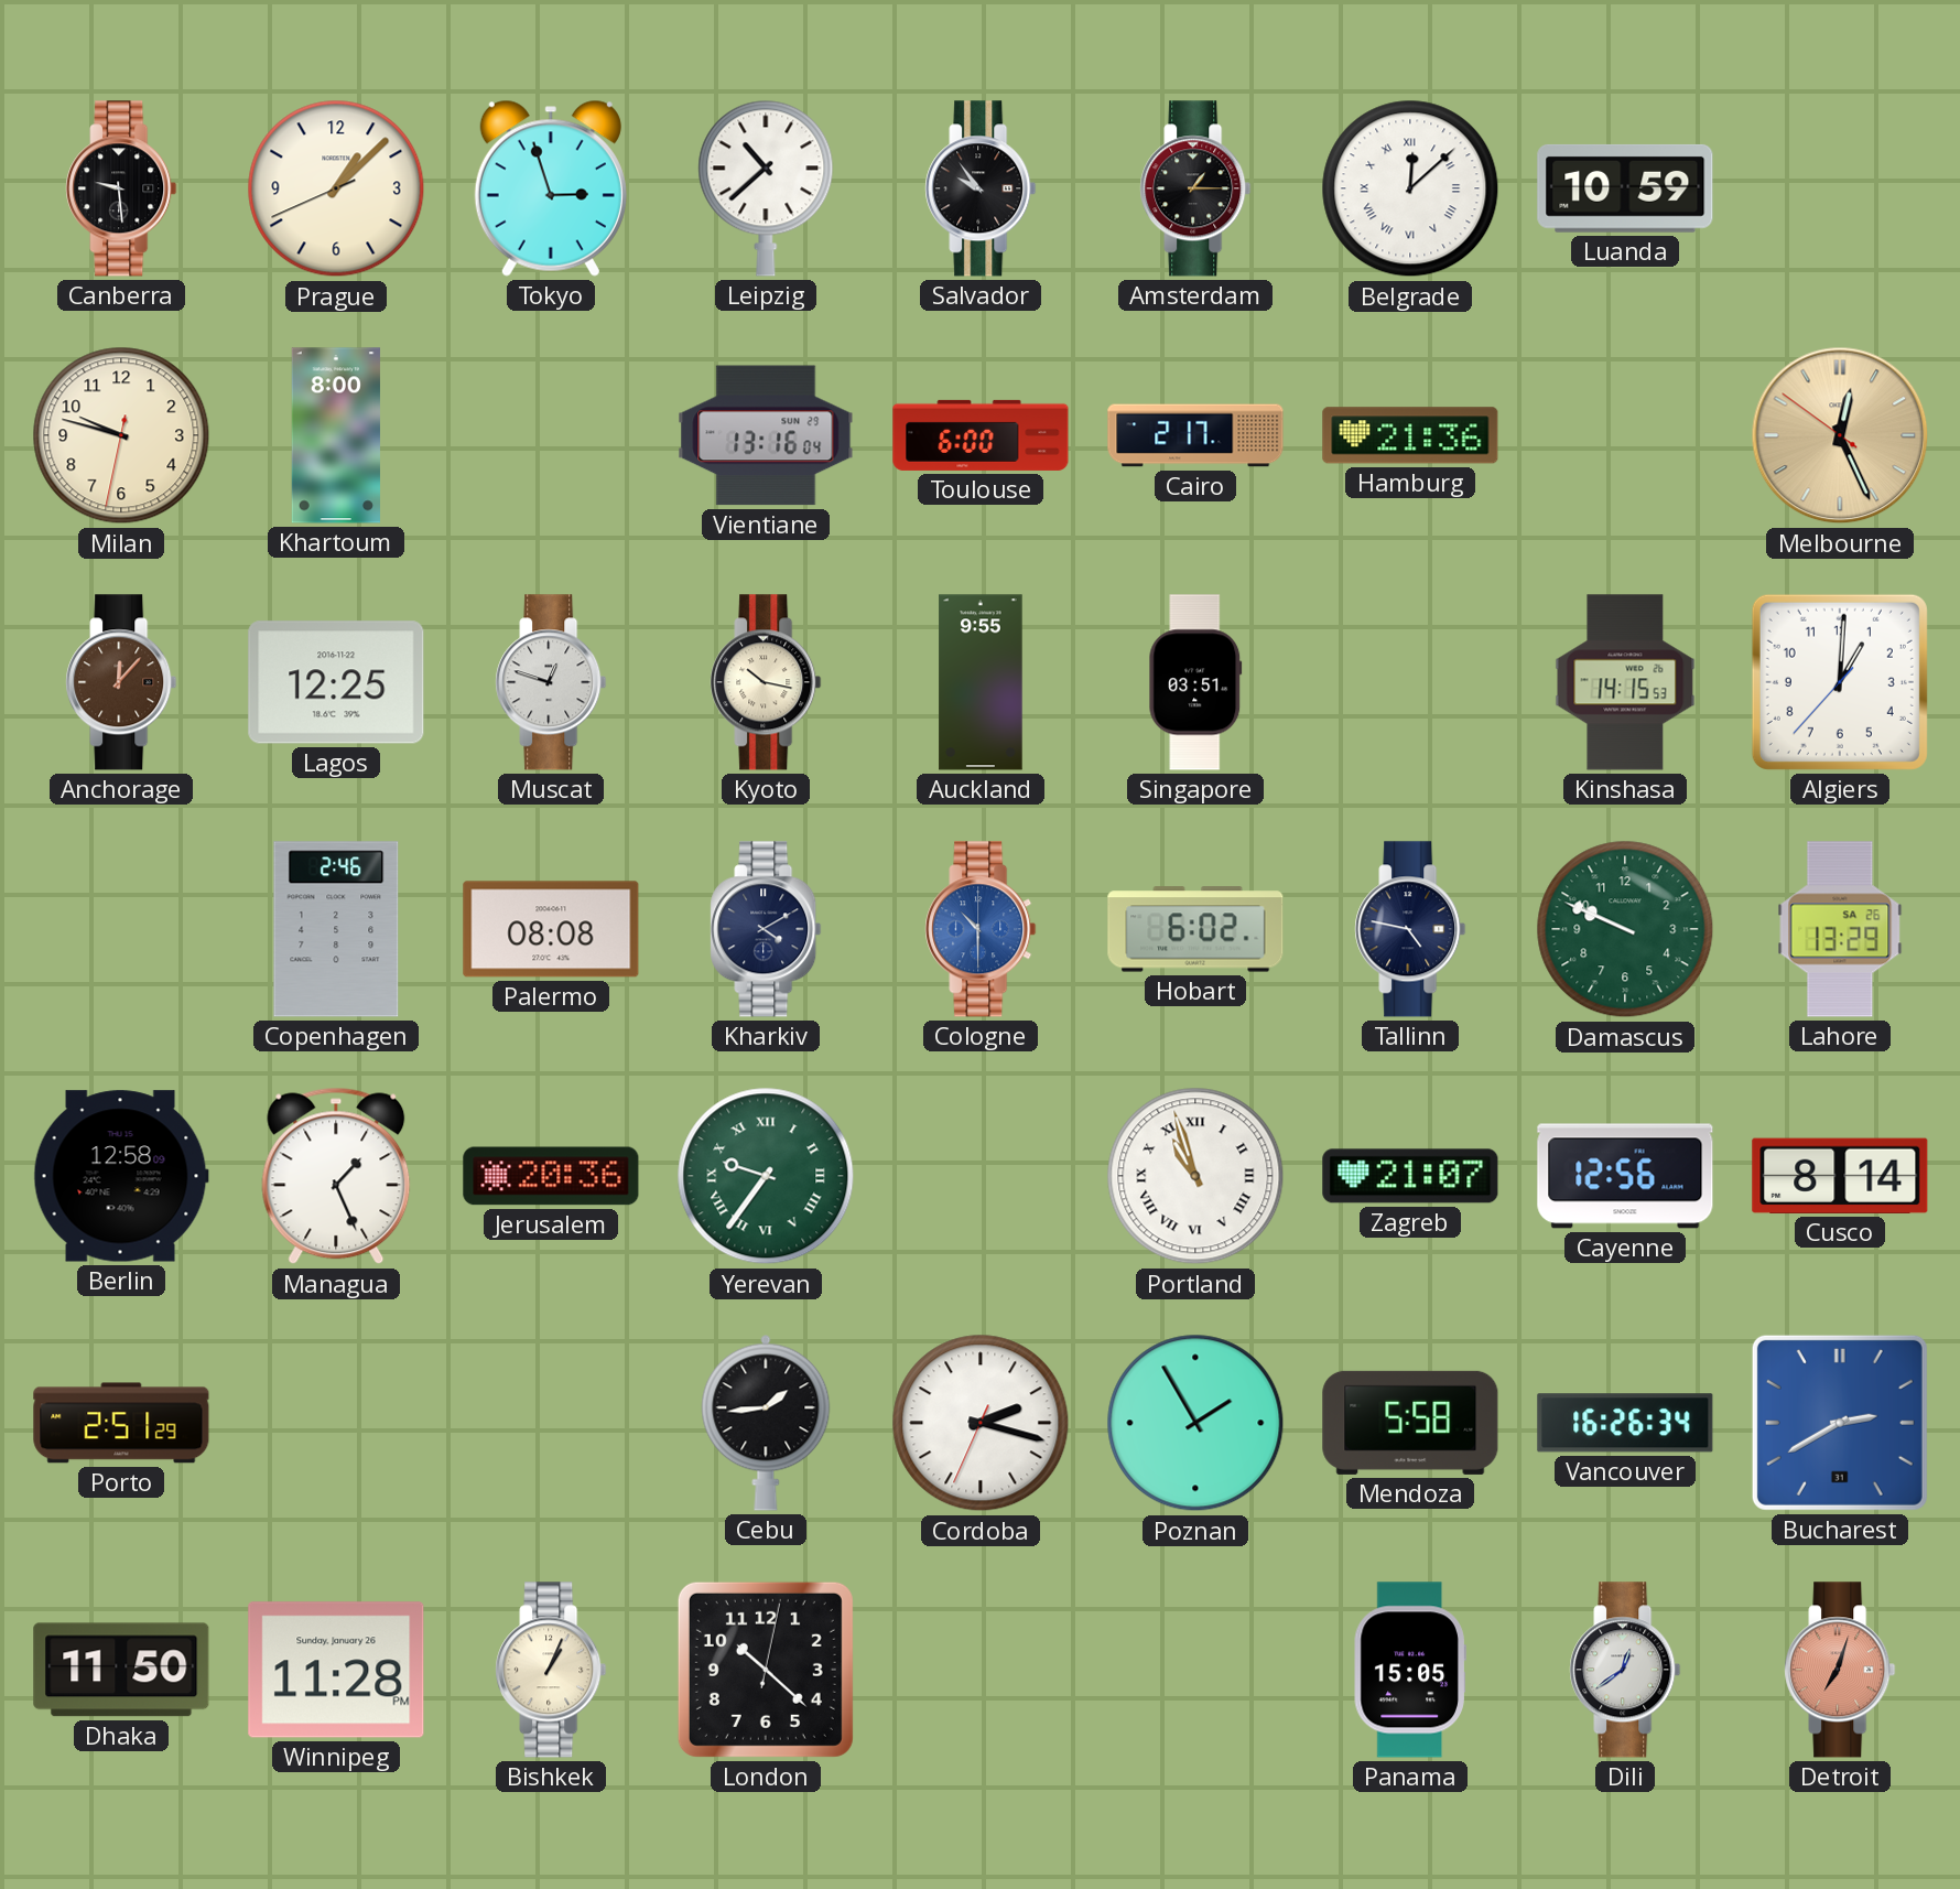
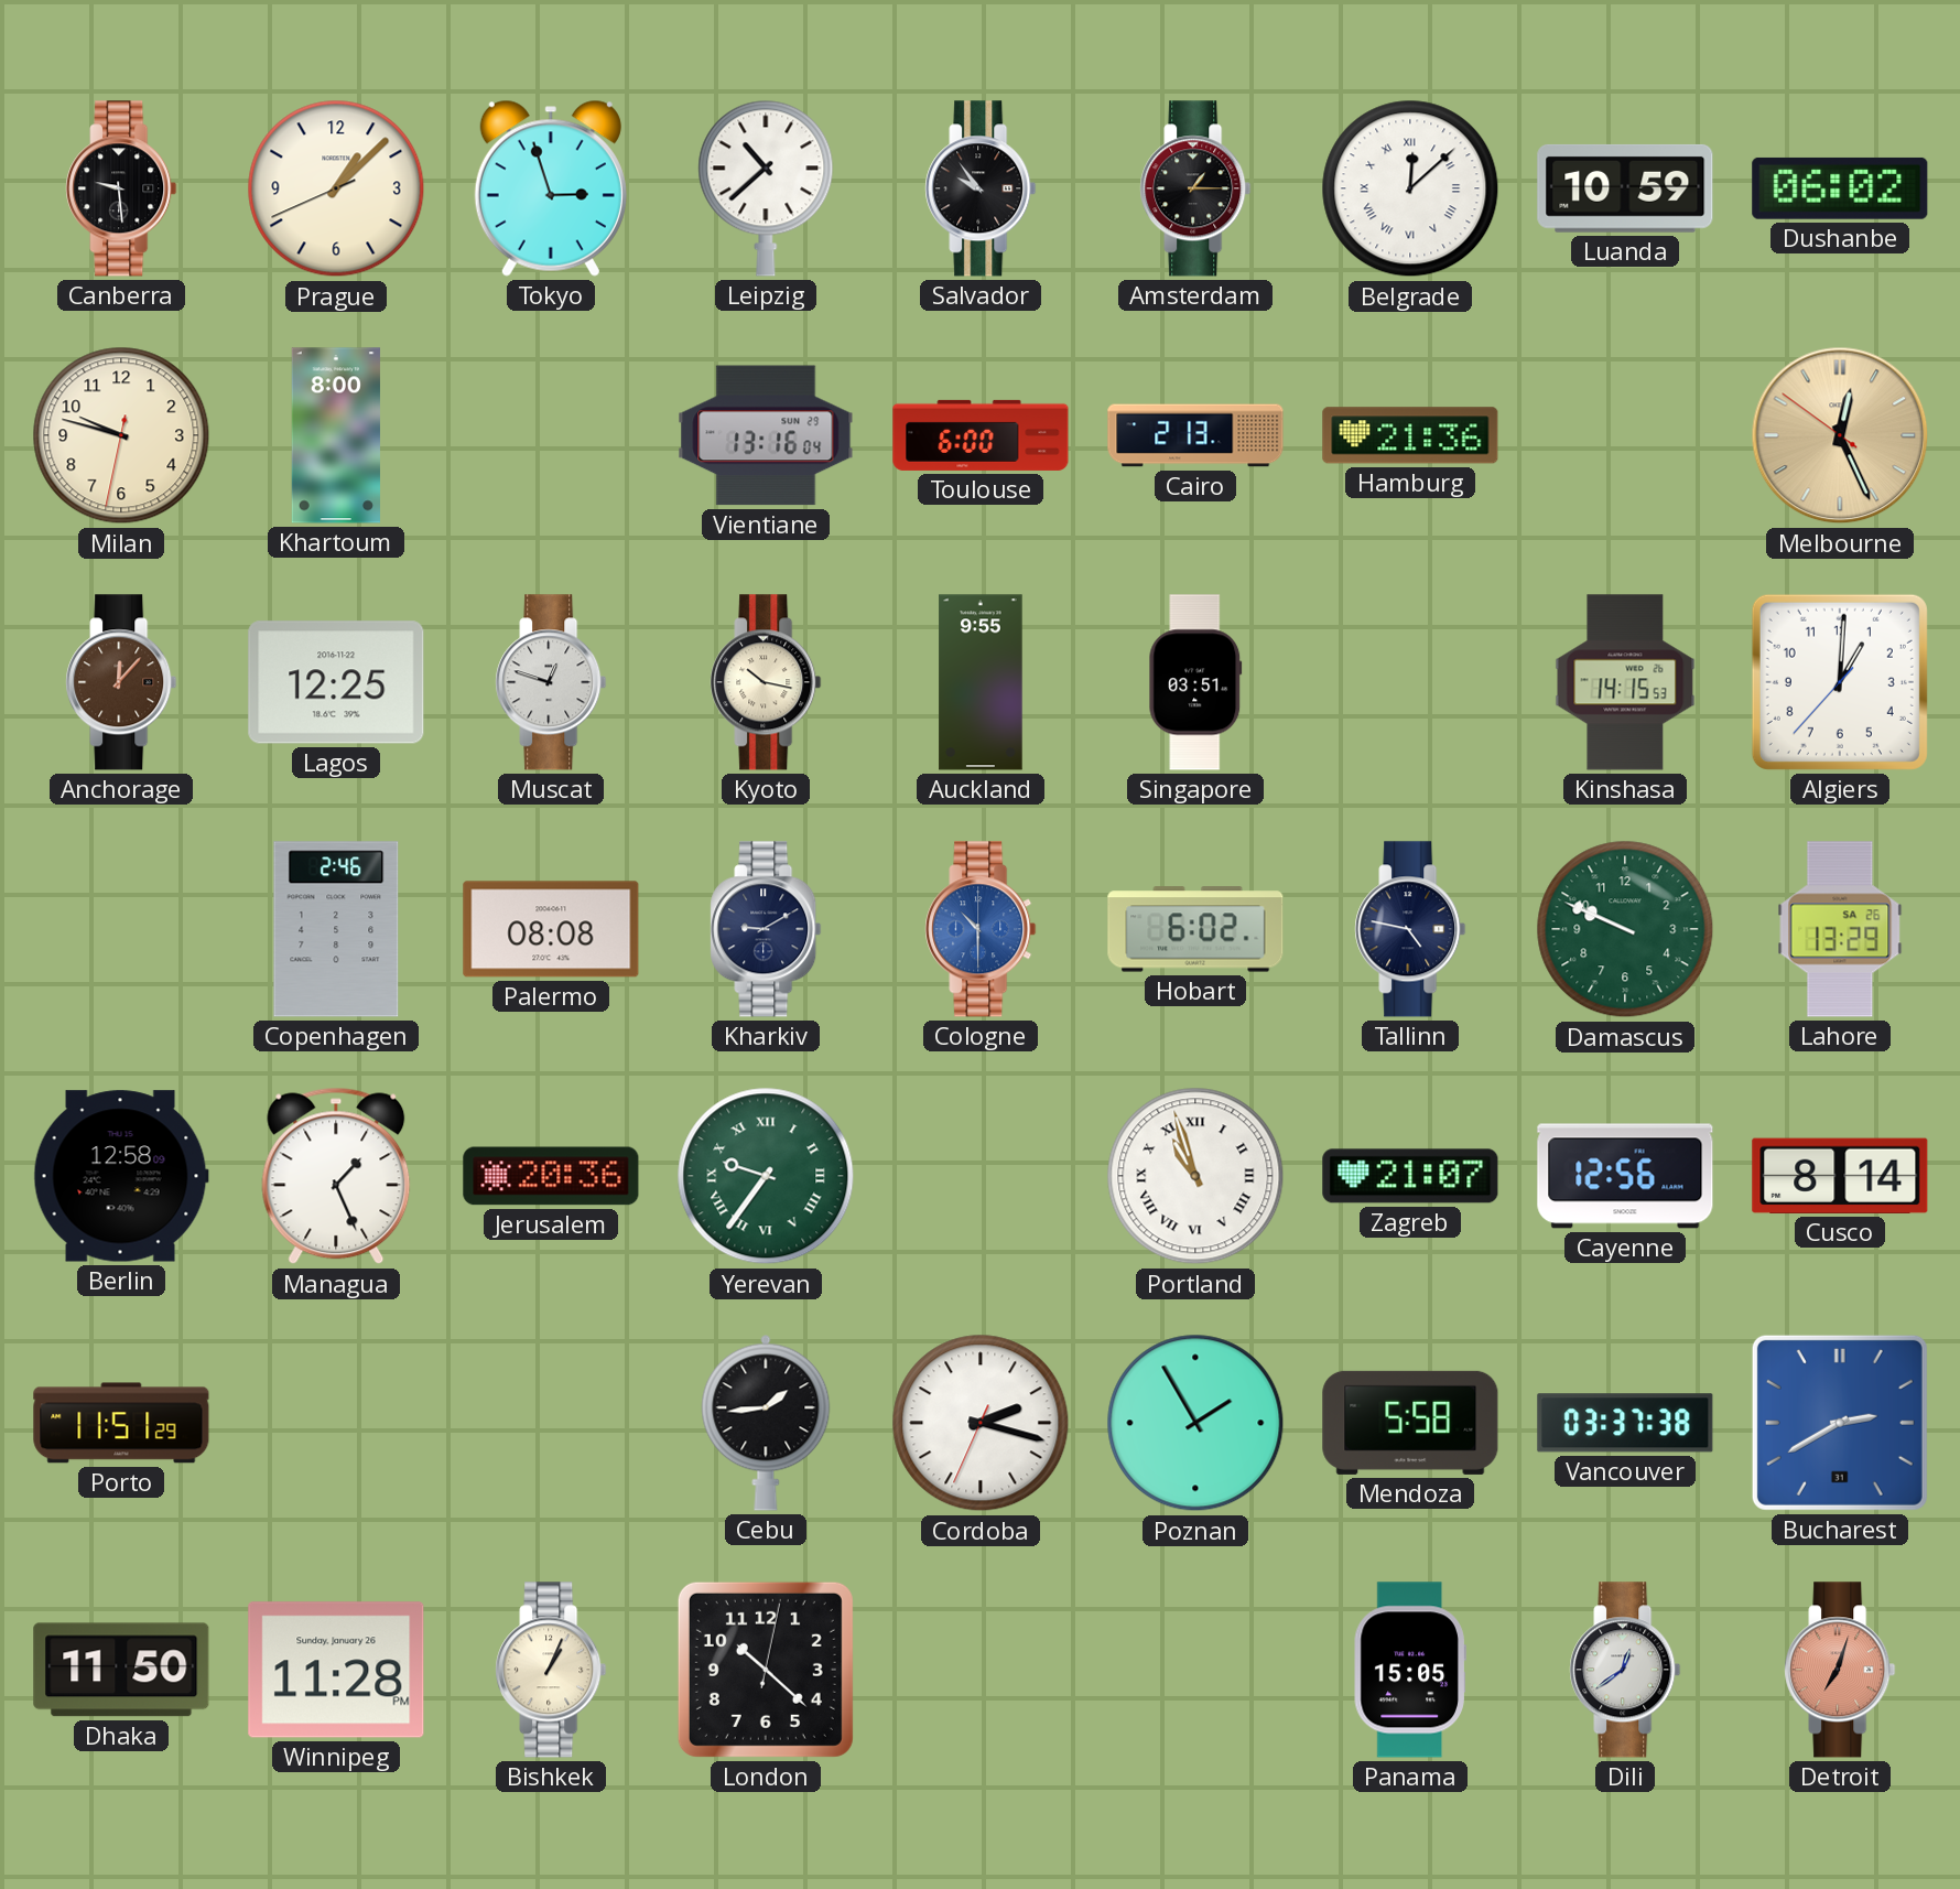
Dushanbe: none -> 06:02 (1840, 188)
Cairo: 2:17 -> 2:13 (1195, 435)
Kharkiv: 4:10 -> 9:10 (766, 929)
Porto: 2:51 -> 11:51 (121, 1423)
Vancouver: 16:26 -> 03:37 (1625, 1423)
